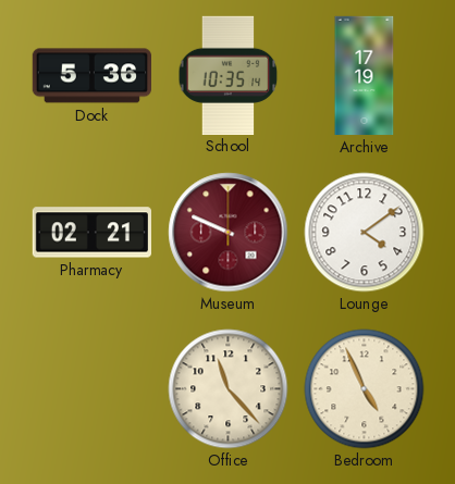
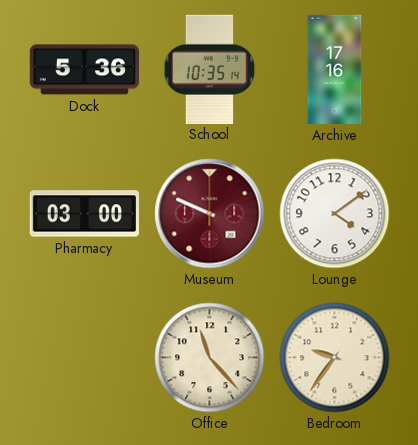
Archive: 17:19 -> 17:16 (335, 70)
Pharmacy: 02:21 -> 03:00 (84, 214)
Bedroom: 4:56 -> 9:36 (335, 358)
